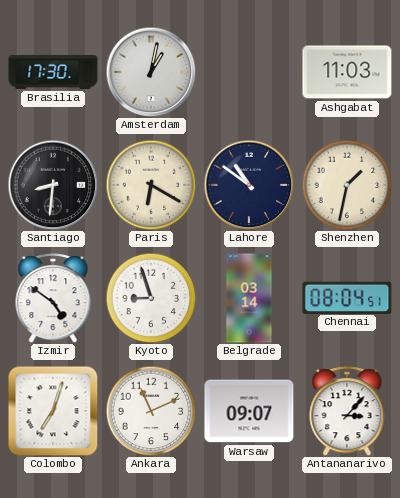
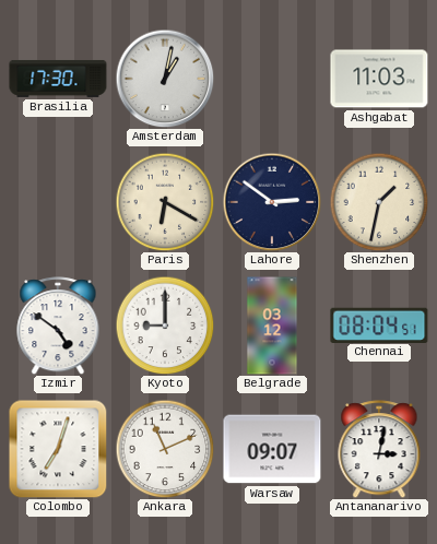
Santiago: 8:31 -> none (53, 185)
Lahore: 10:51 -> 2:51 (272, 202)
Kyoto: 8:57 -> 9:00 (165, 326)
Belgrade: 03:14 -> 03:12 (272, 326)
Antananarivo: 3:07 -> 3:02 (379, 449)
